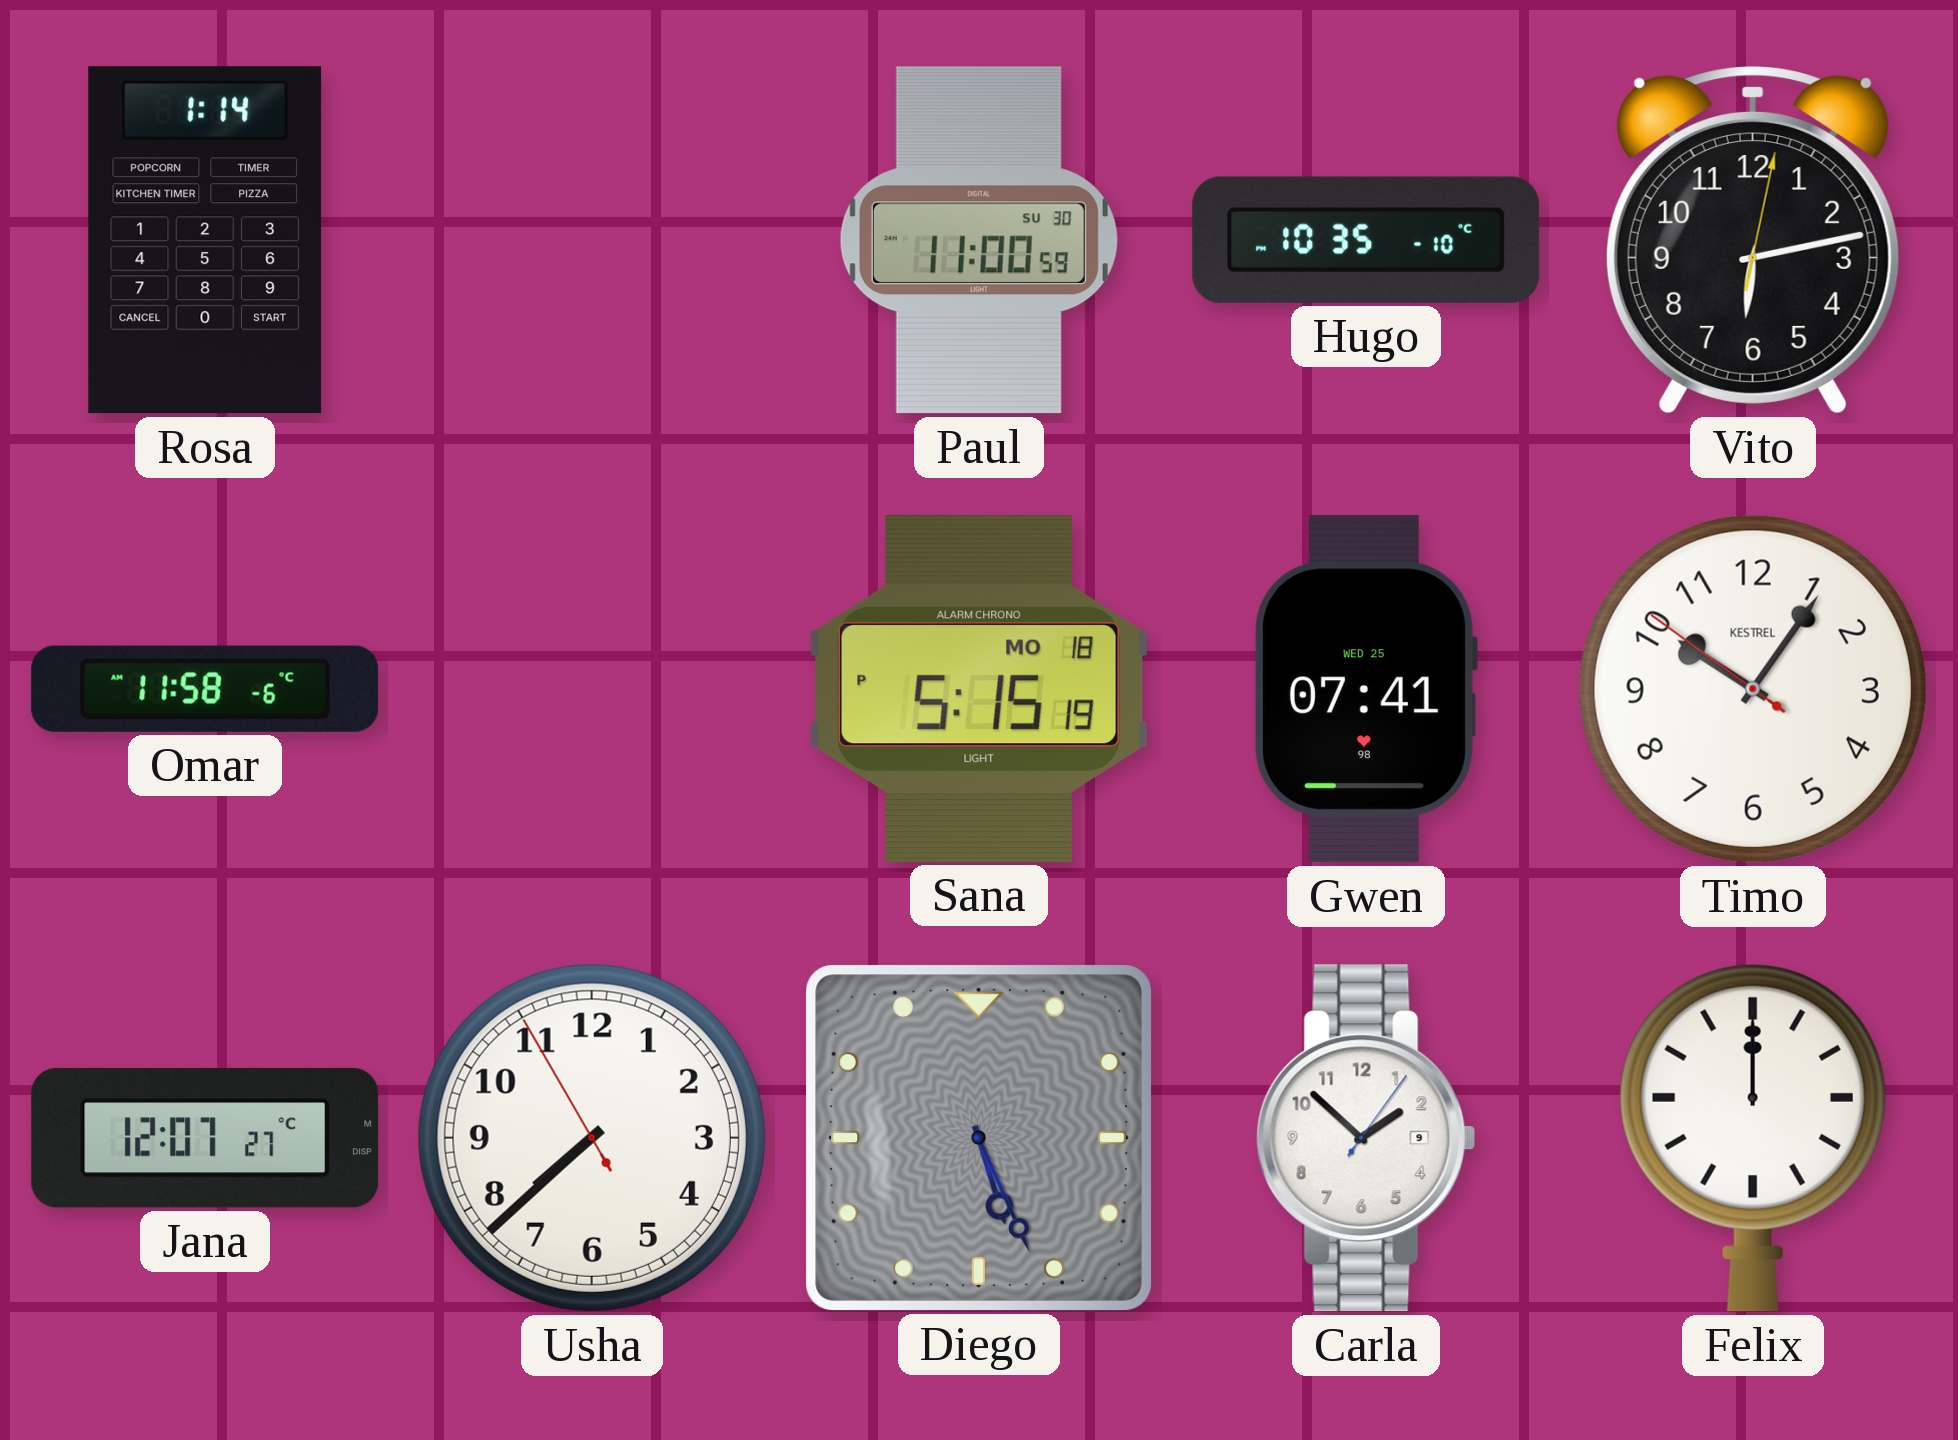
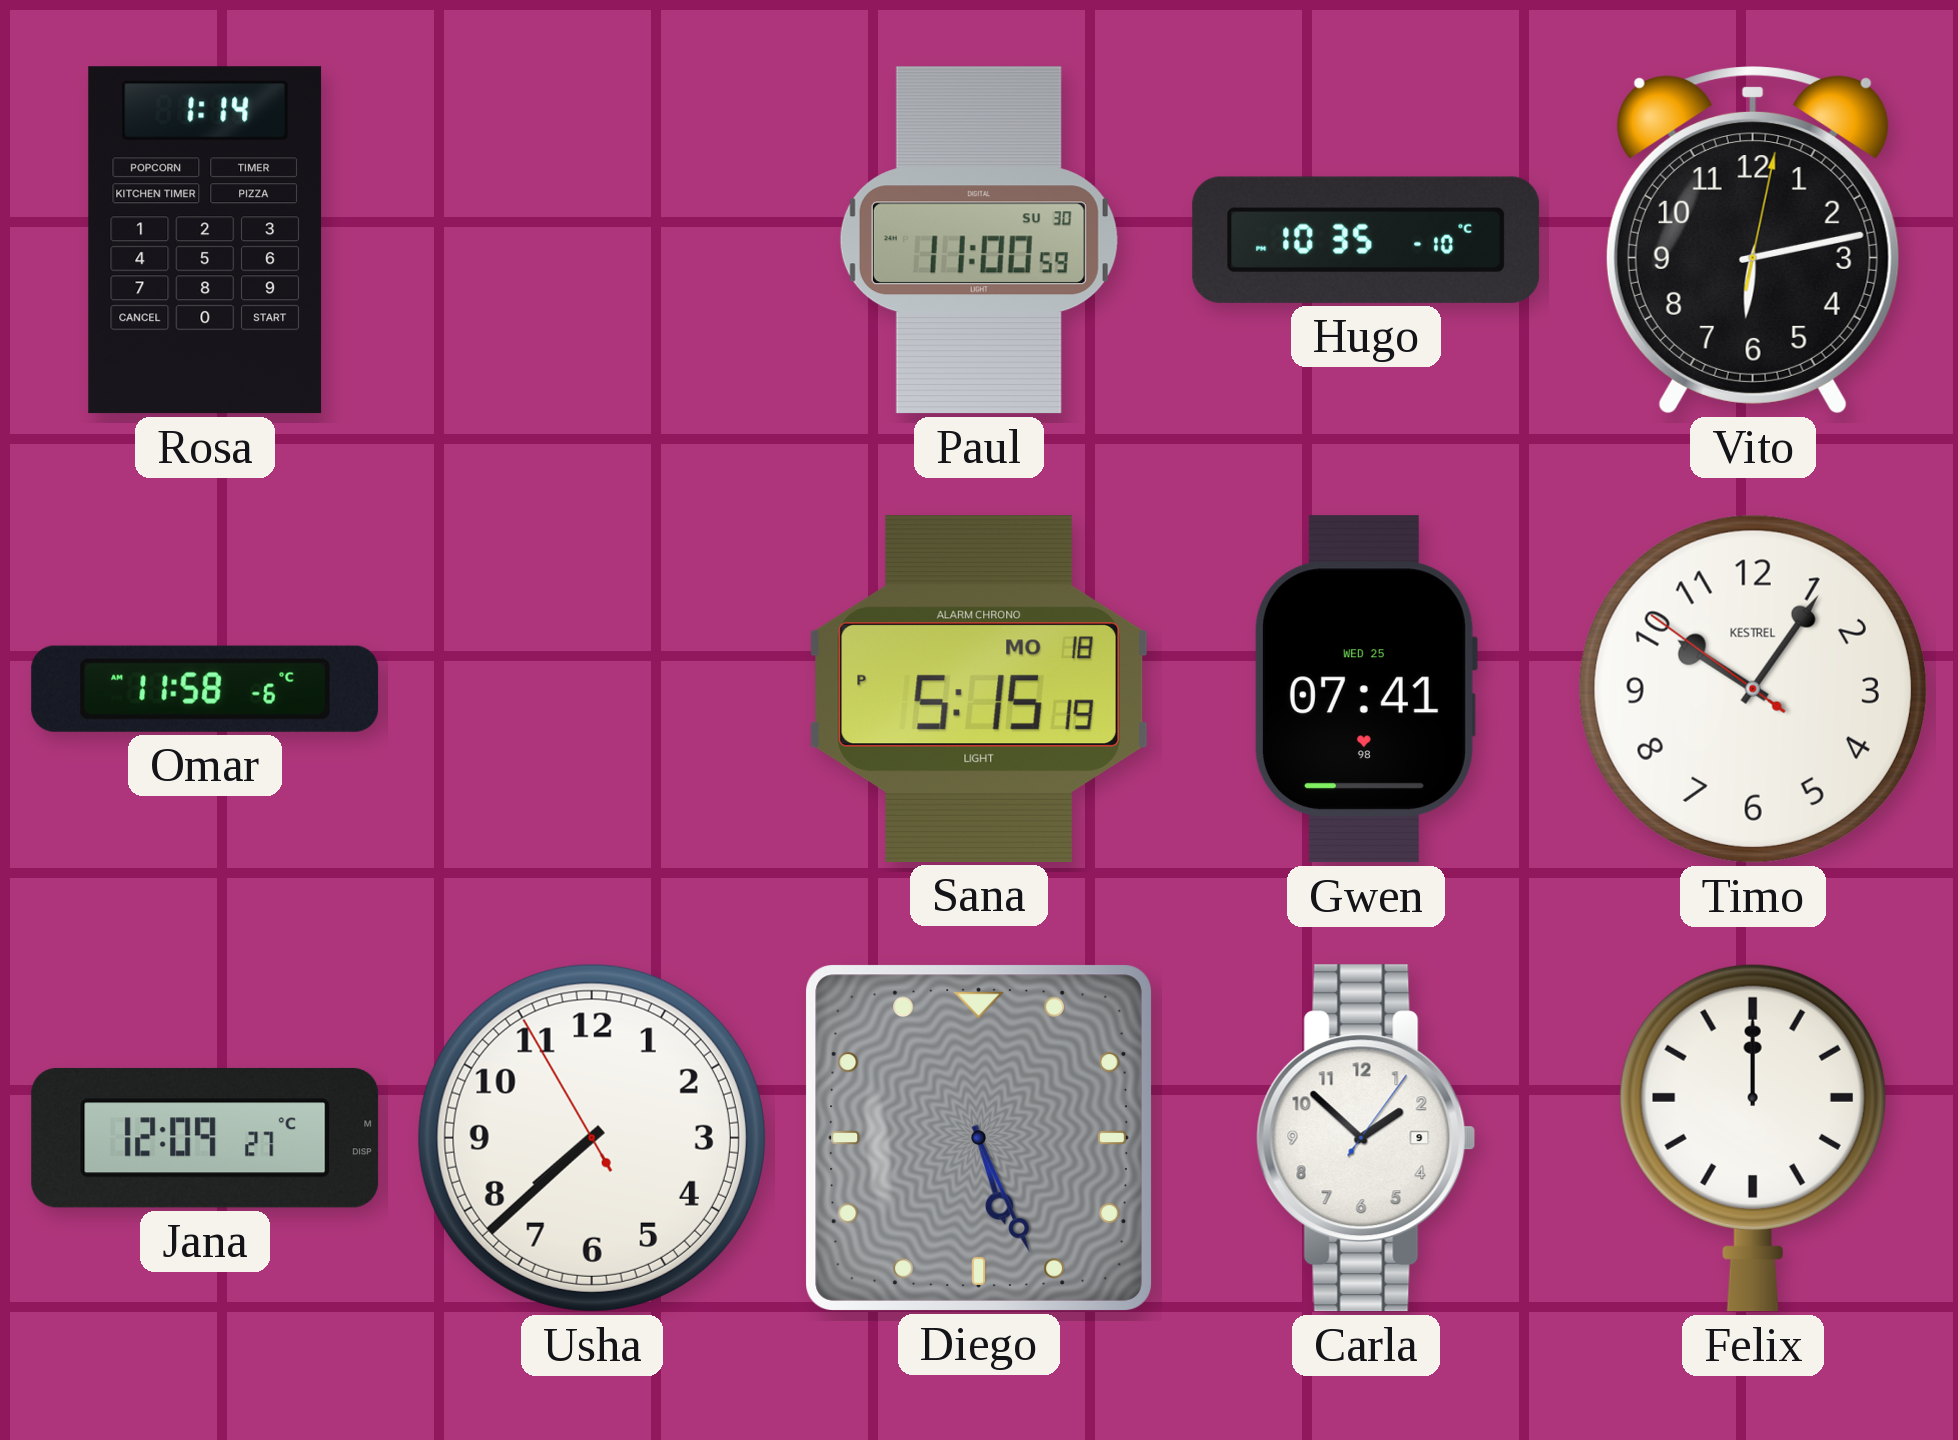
Jana: 12:07 -> 12:09 (205, 1138)
